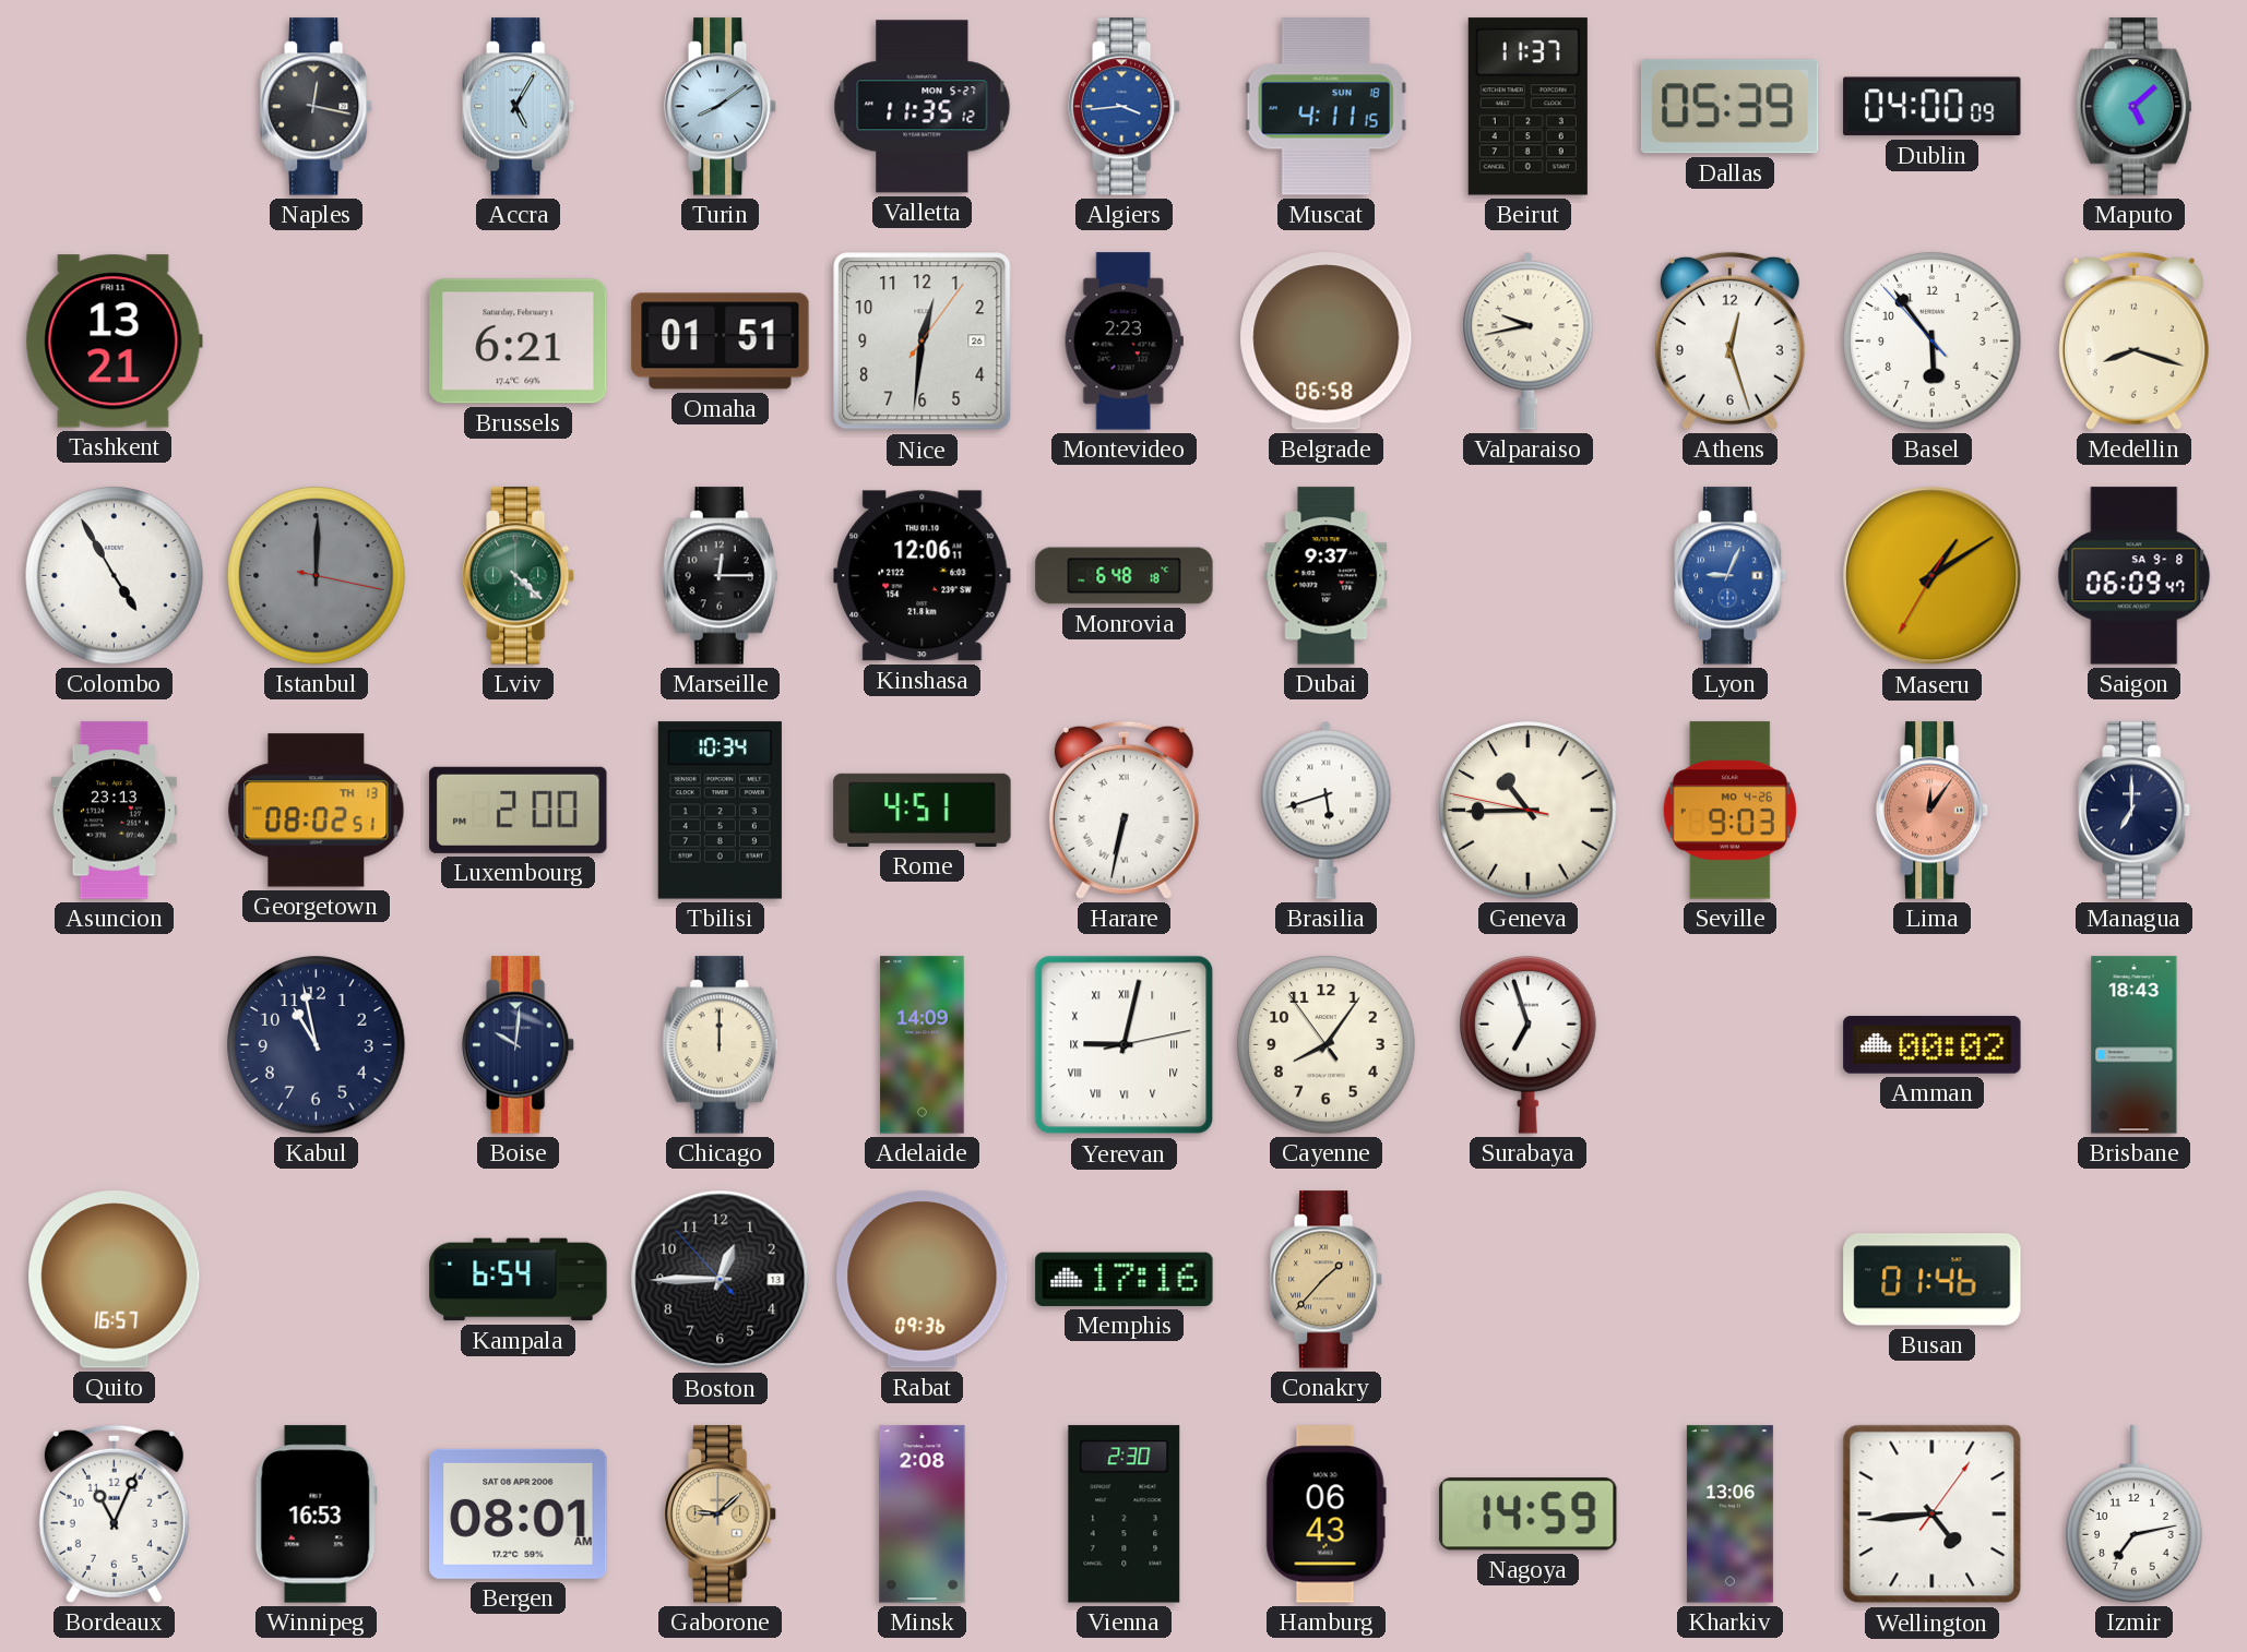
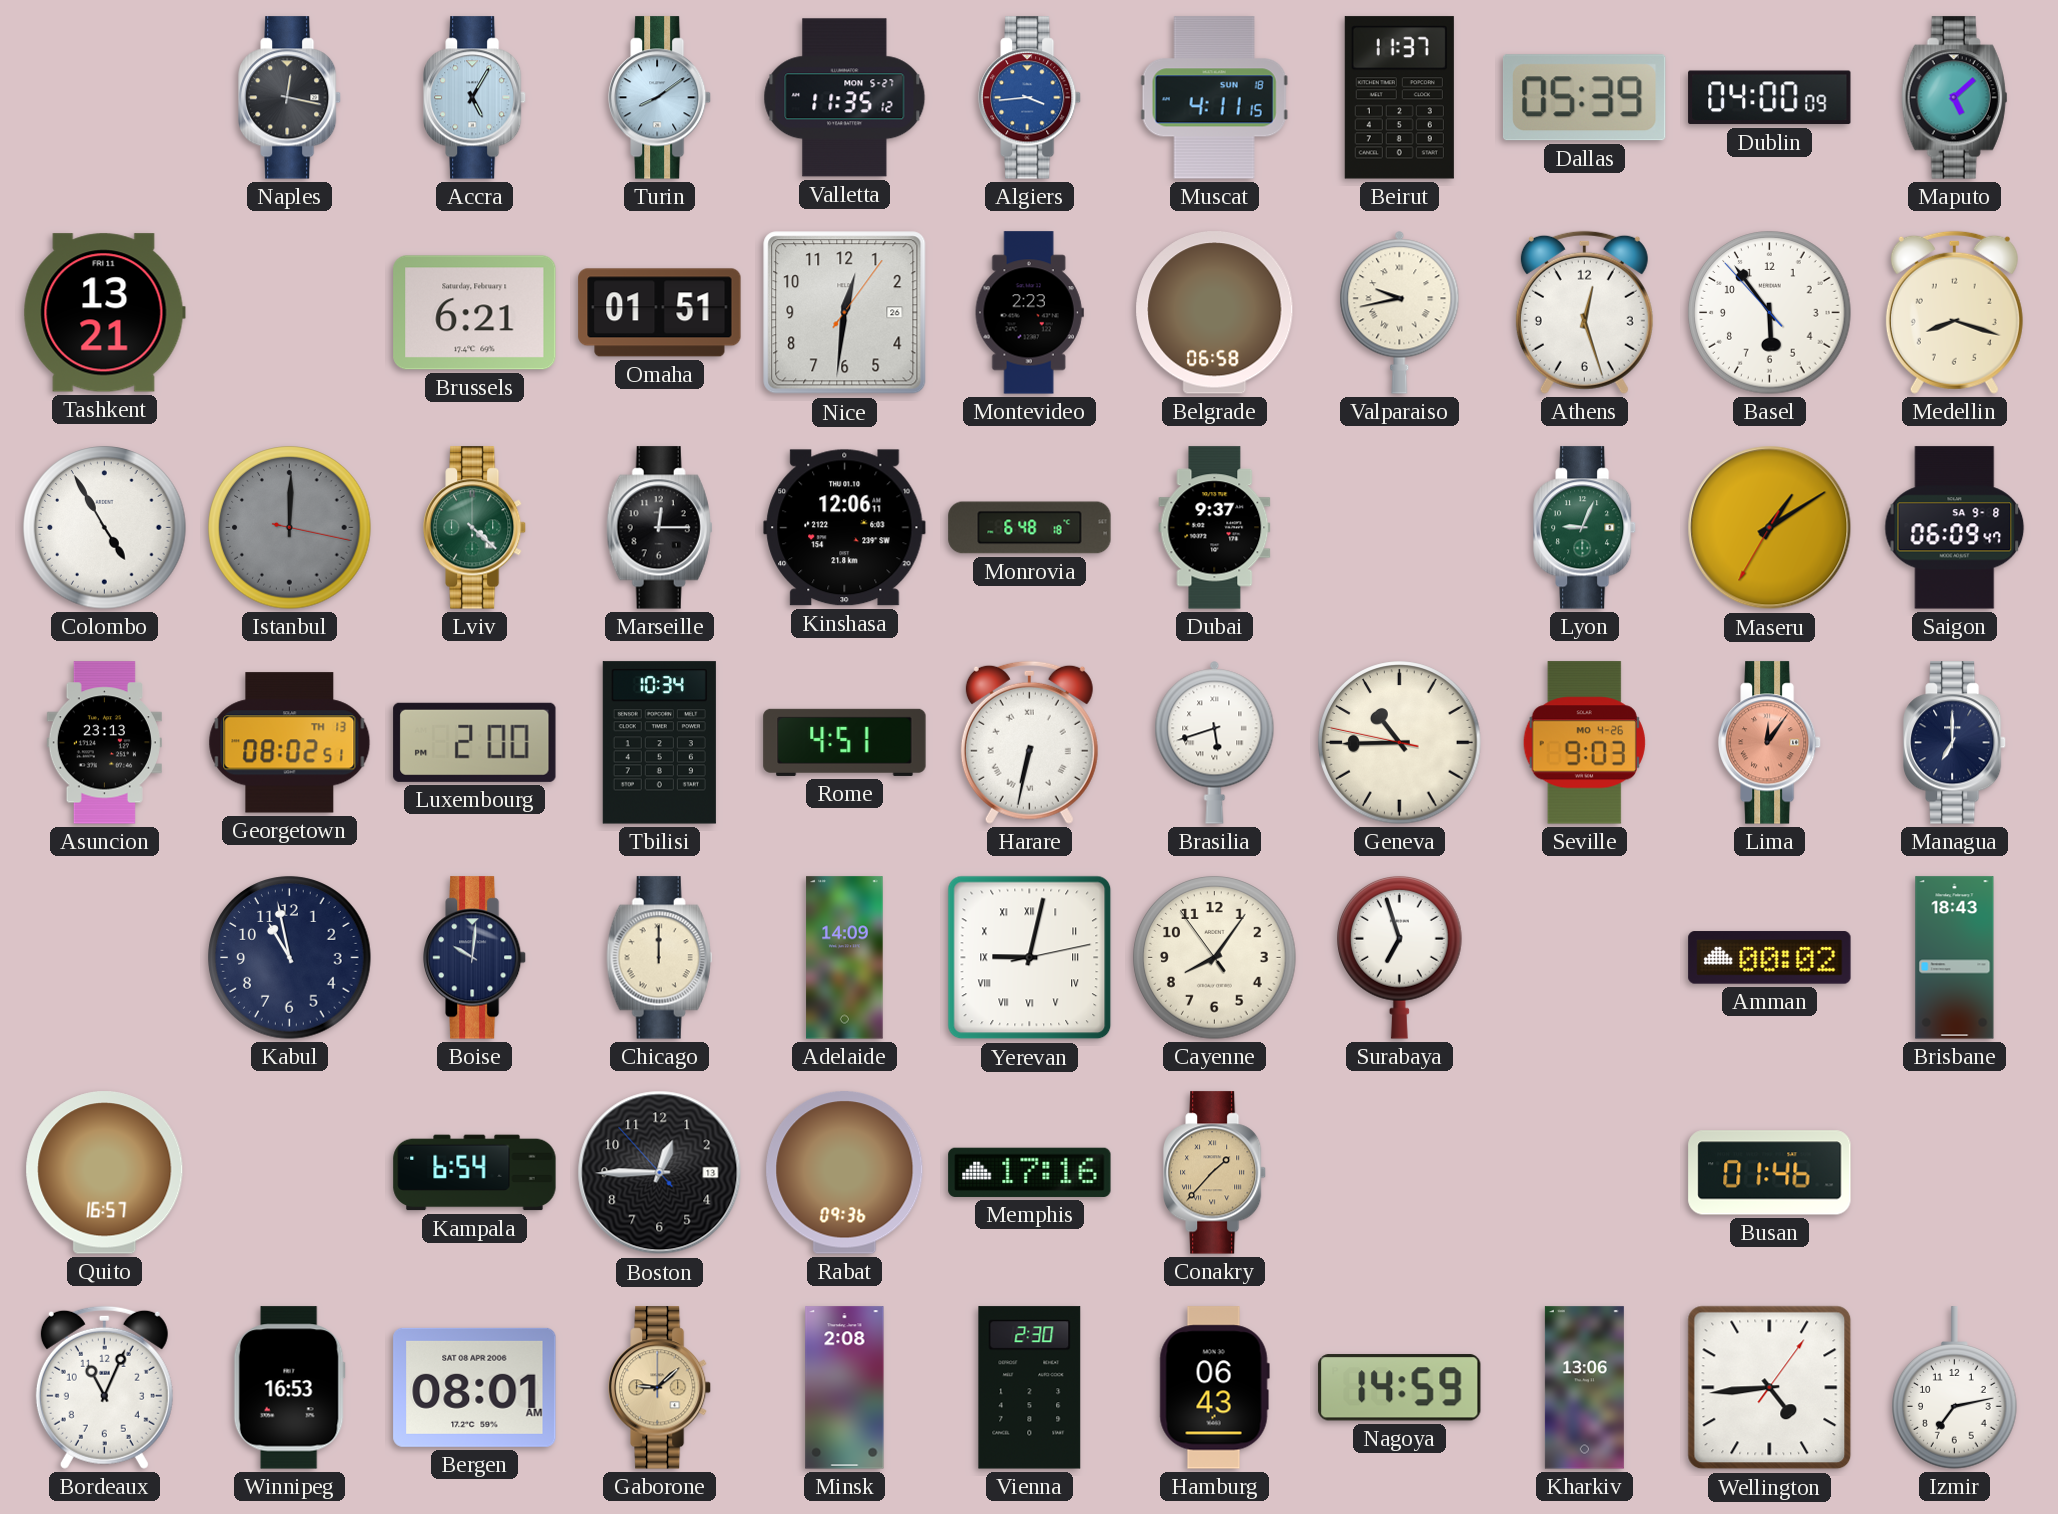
Lyon dial: blue -> green (1586, 528)
